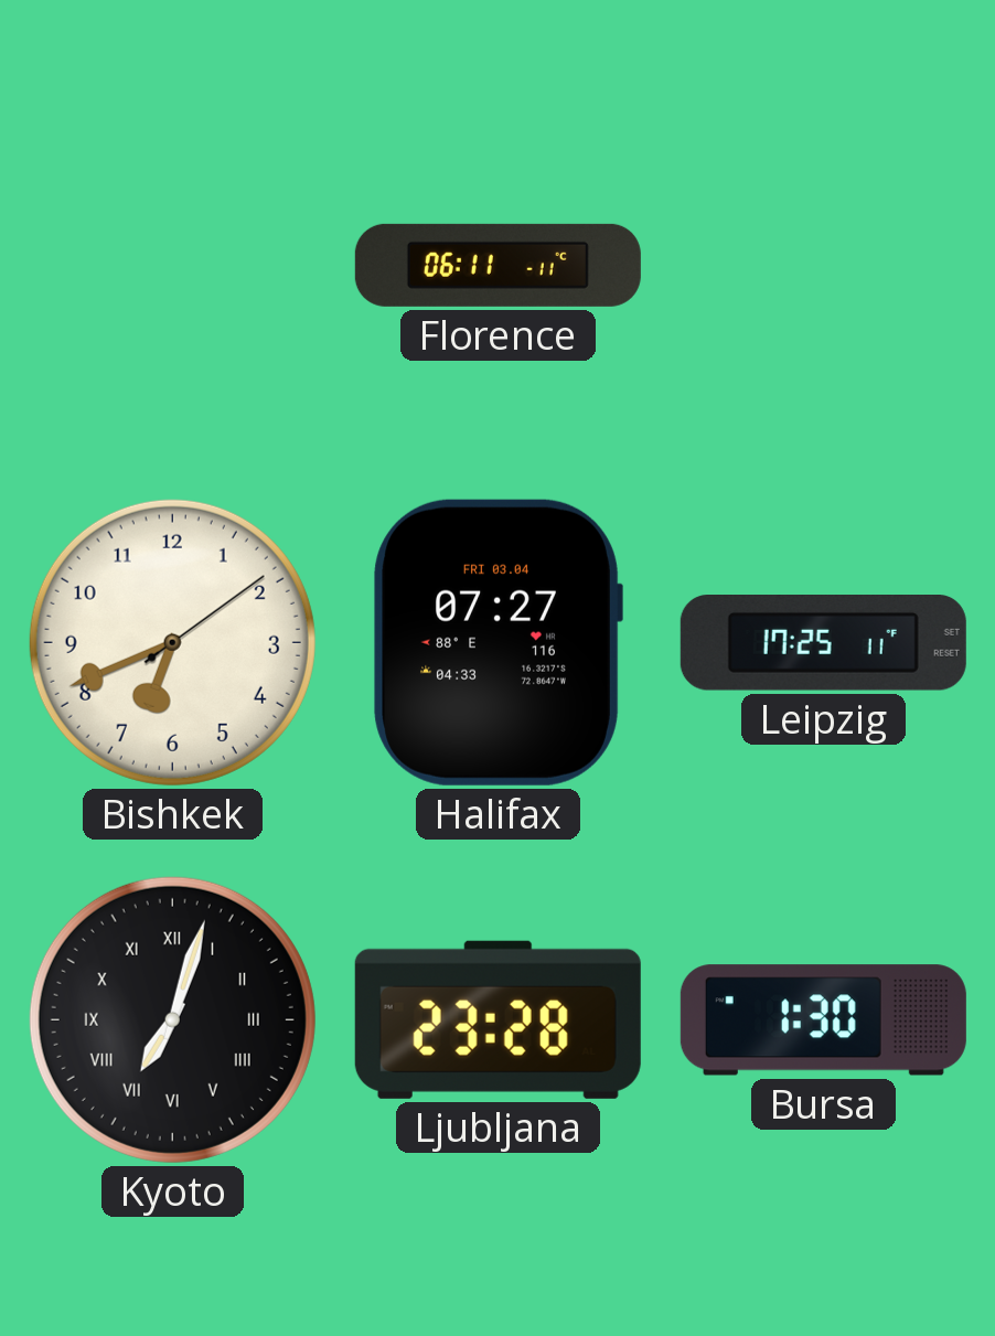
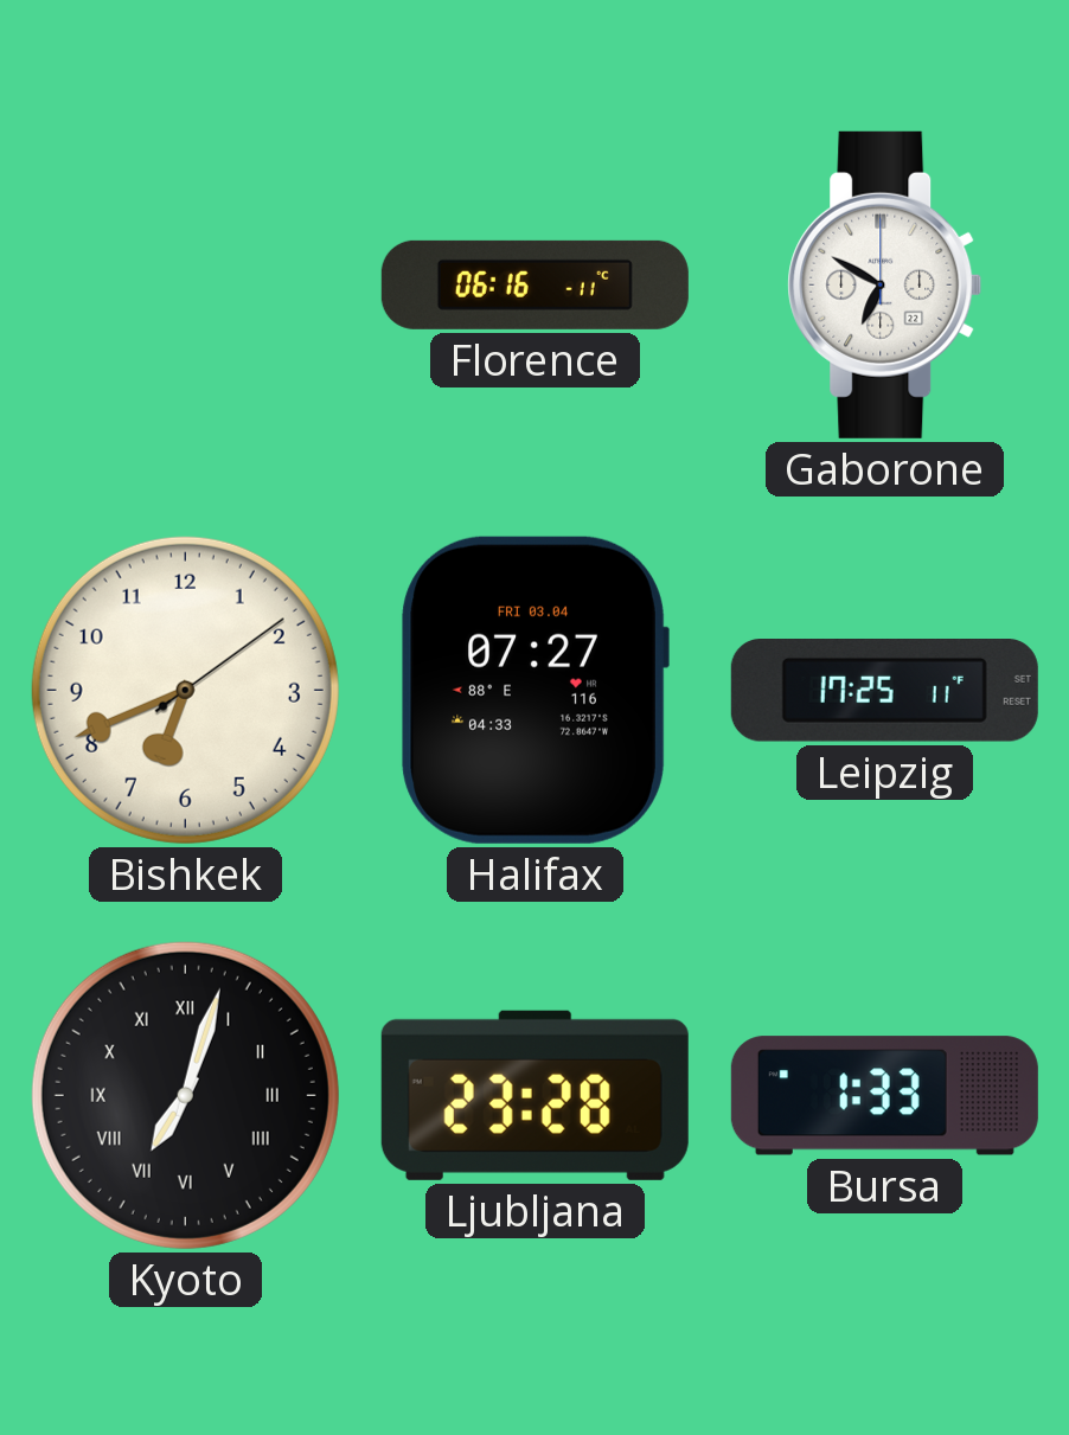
Florence: 06:11 -> 06:16 (534, 284)
Gaborone: none -> 6:50 (885, 284)
Bursa: 1:30 -> 1:33 (884, 1096)
